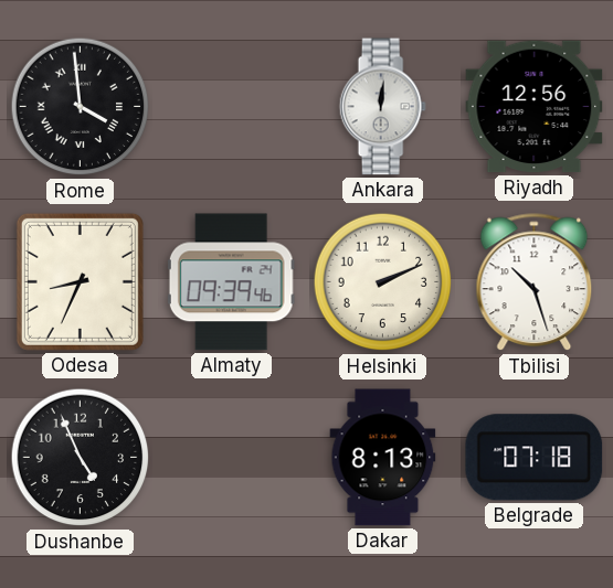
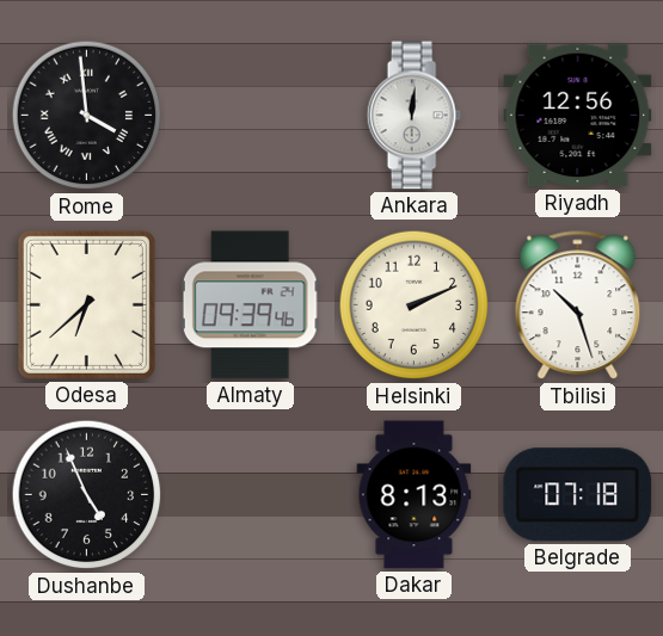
Odesa: 8:34 -> 6:38 (86, 304)
